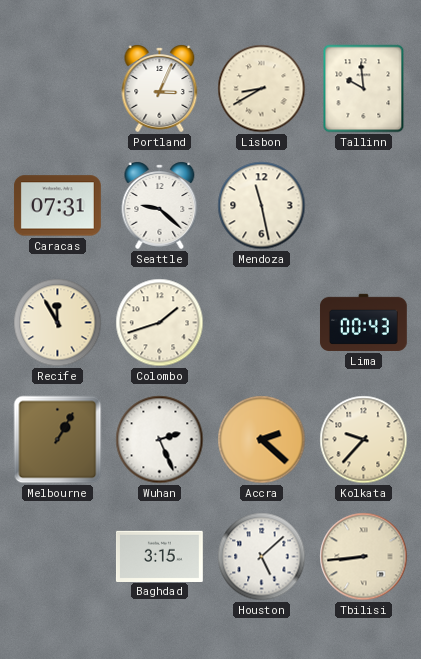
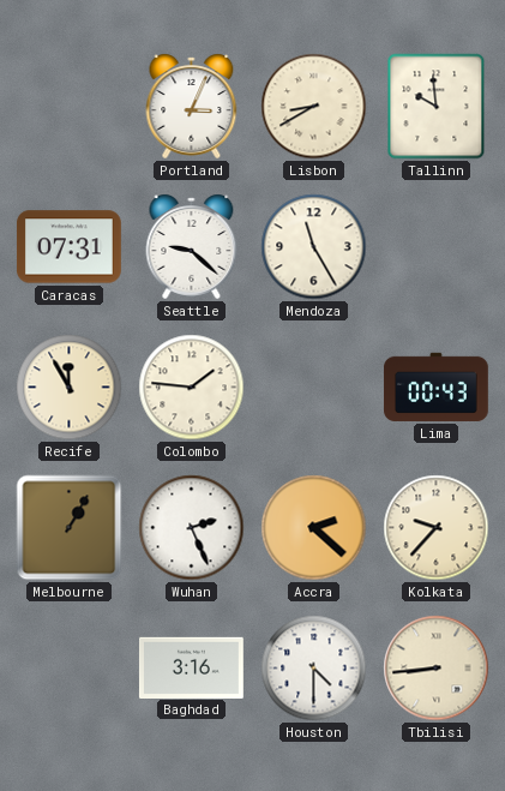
Mendoza: 11:28 -> 11:25 (314, 247)
Colombo: 1:42 -> 1:46 (192, 388)
Baghdad: 3:15 -> 3:16 (191, 667)
Houston: 5:08 -> 4:30 (314, 669)
